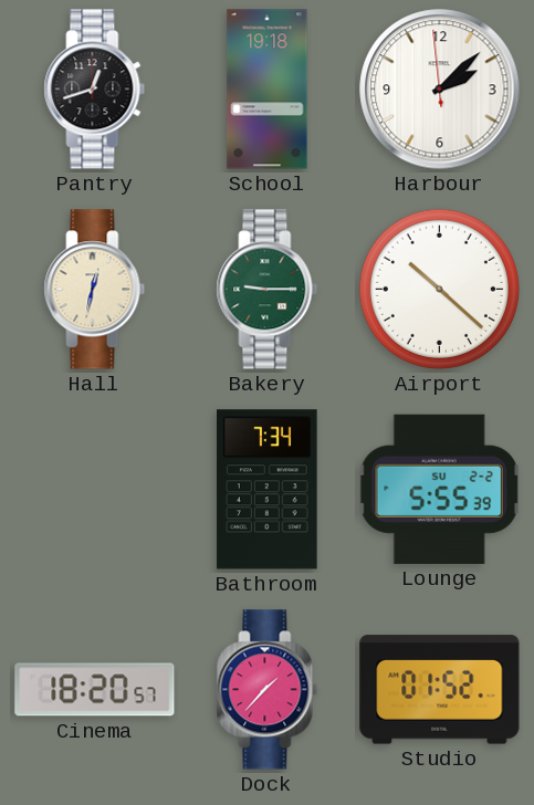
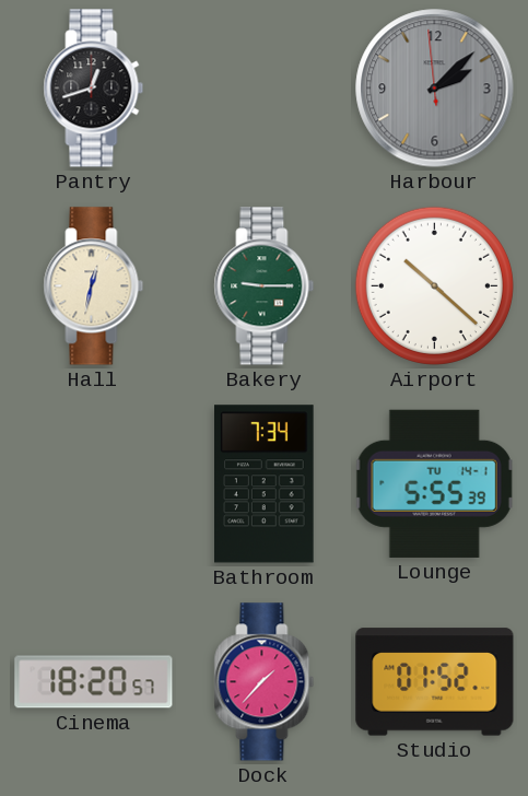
School: 19:18 -> none (268, 90)
Harbour dial: white -> grey (435, 89)
Lounge date: SU 2-2 -> TU 14-1 (434, 483)
